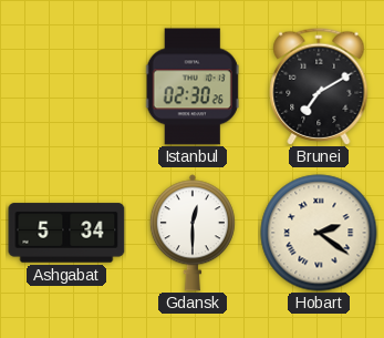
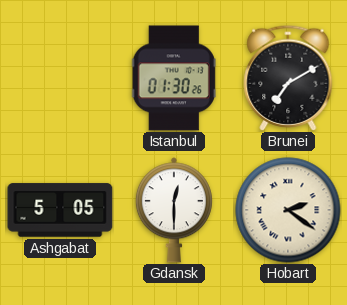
Istanbul: 02:30 -> 01:30 (174, 78)
Ashgabat: 5:34 -> 5:05 (60, 210)
